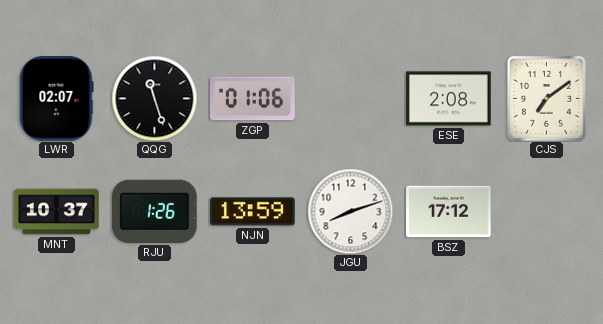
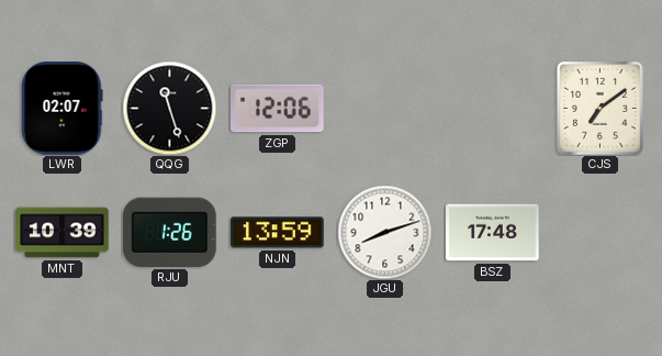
ZGP: 01:06 -> 12:06 (278, 109)
ESE: 2:08 -> none (449, 99)
MNT: 10:37 -> 10:39 (63, 233)
BSZ: 17:12 -> 17:48 (493, 233)
